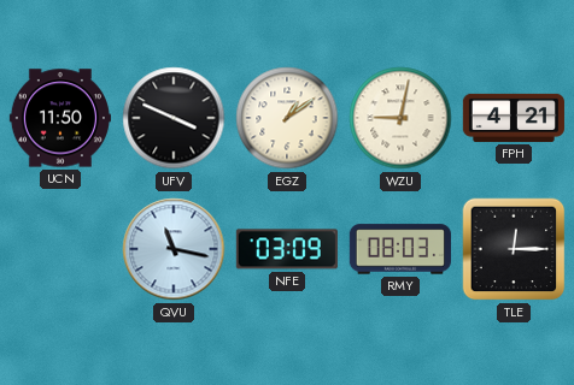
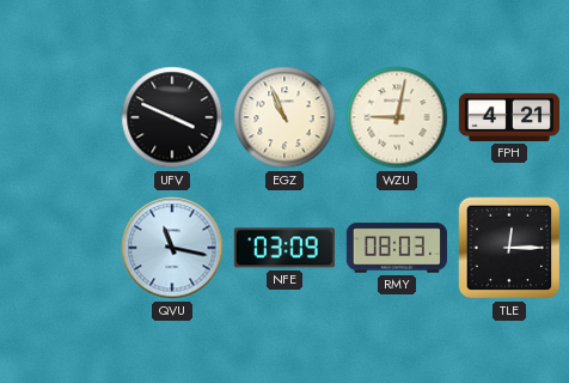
UCN: 11:50 -> none (60, 118)
EGZ: 1:09 -> 10:56 (284, 117)
